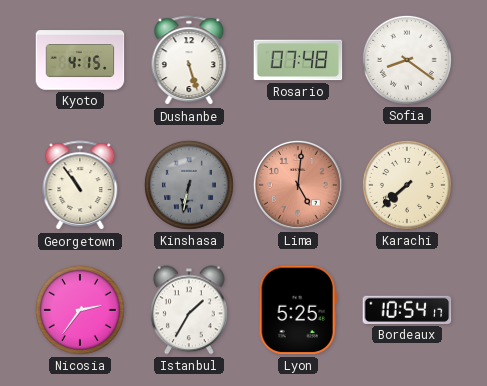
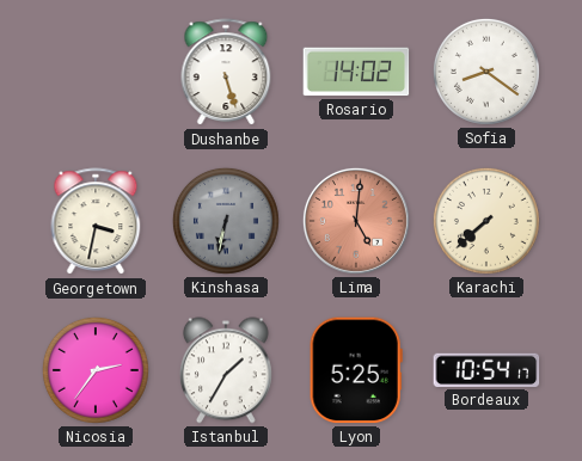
Kyoto: 4:15 -> none (80, 60)
Rosario: 07:48 -> 14:02 (356, 72)
Georgetown: 10:54 -> 3:32 (96, 222)
